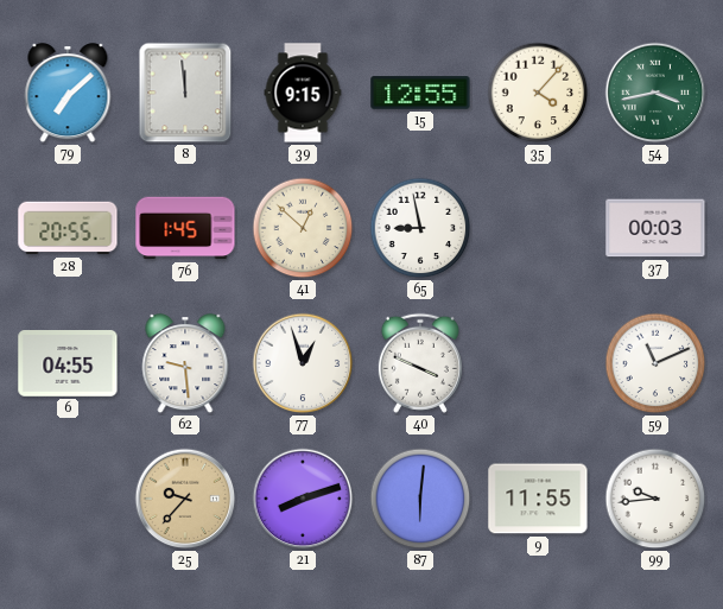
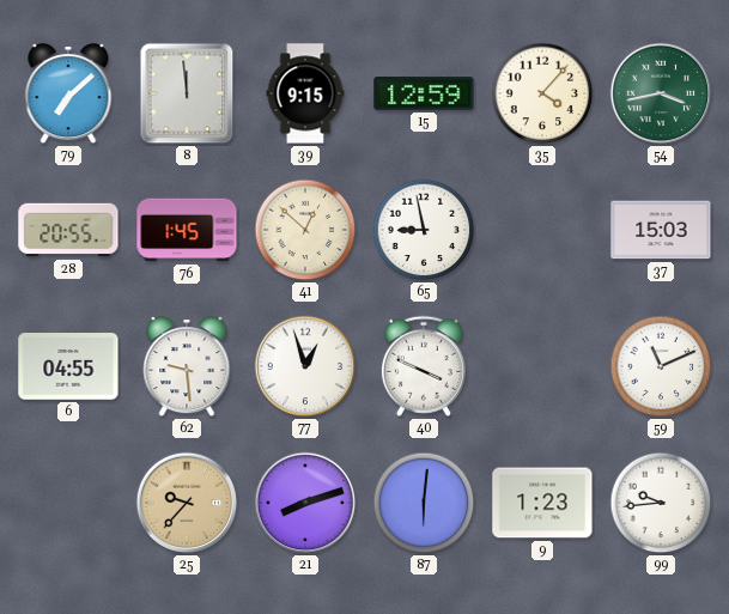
15: 12:55 -> 12:59 (424, 93)
37: 00:03 -> 15:03 (661, 230)
9: 11:55 -> 1:23 (542, 503)
